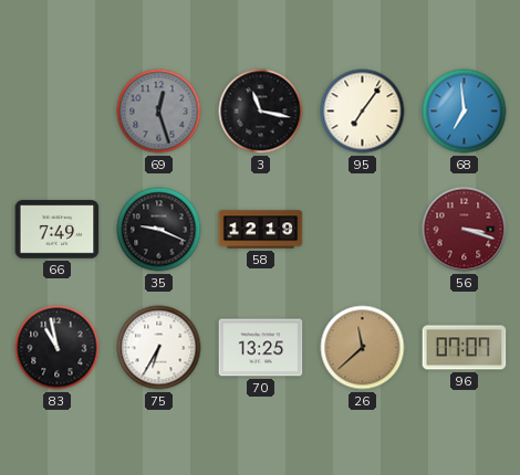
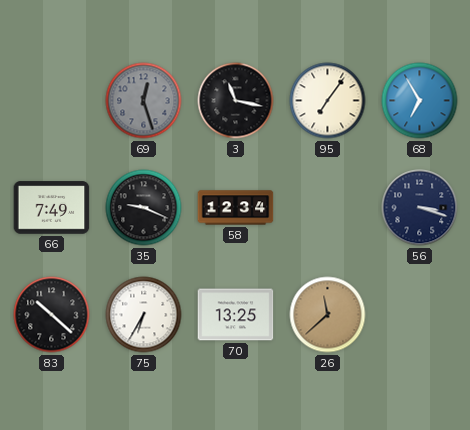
68: 6:59 -> 6:55 (420, 101)
58: 12:19 -> 12:34 (236, 208)
56 dial: burgundy -> navy (420, 208)
83: 10:58 -> 10:22 (52, 315)
96: 07:07 -> none (465, 348)
